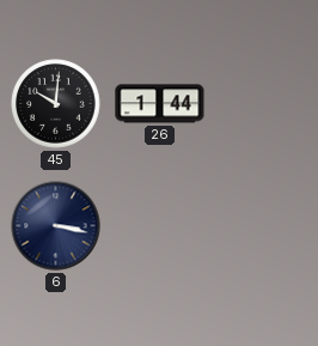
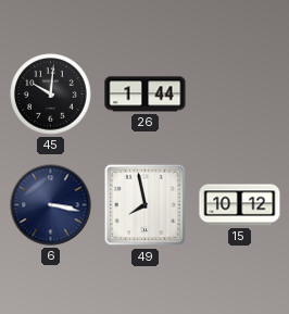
49: none -> 7:58 (146, 205)
15: none -> 10:12 (240, 205)
